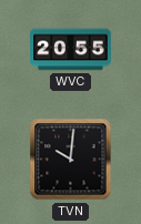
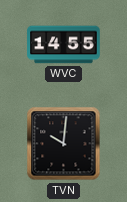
WVC: 20:55 -> 14:55 (64, 45)
